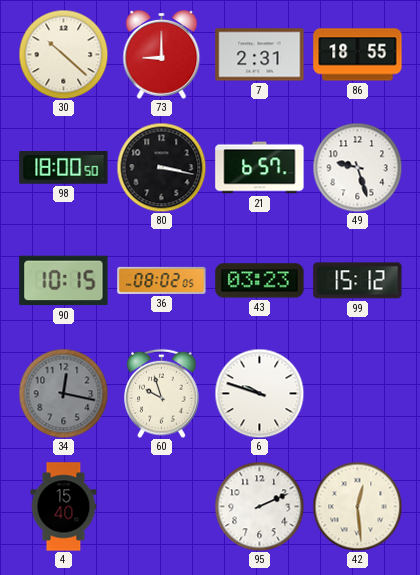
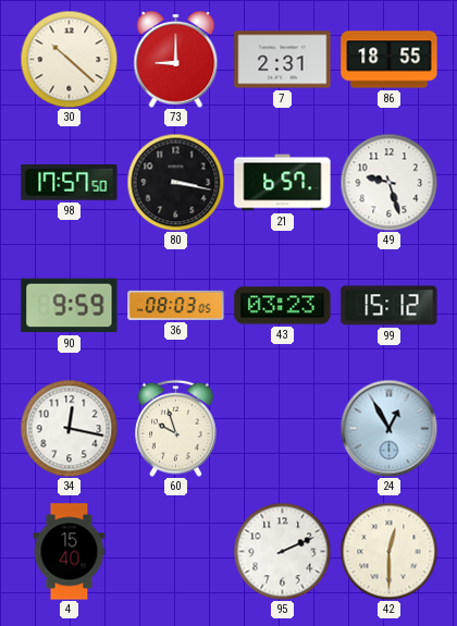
98: 18:00 -> 17:57 (70, 183)
90: 10:15 -> 9:59 (70, 306)
36: 08:02 -> 08:03 (176, 305)
34 dial: grey -> white (69, 428)
6: 9:48 -> none (259, 393)
24: none -> 12:55 (388, 428)
42: 12:29 -> 12:30 (388, 551)
